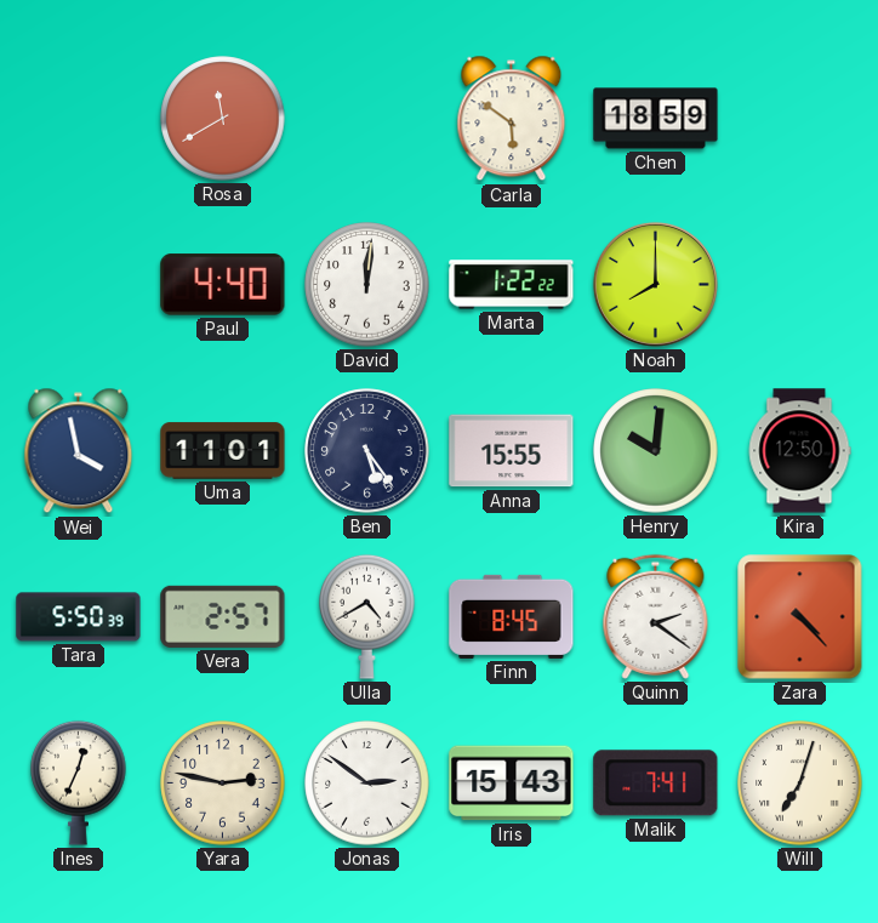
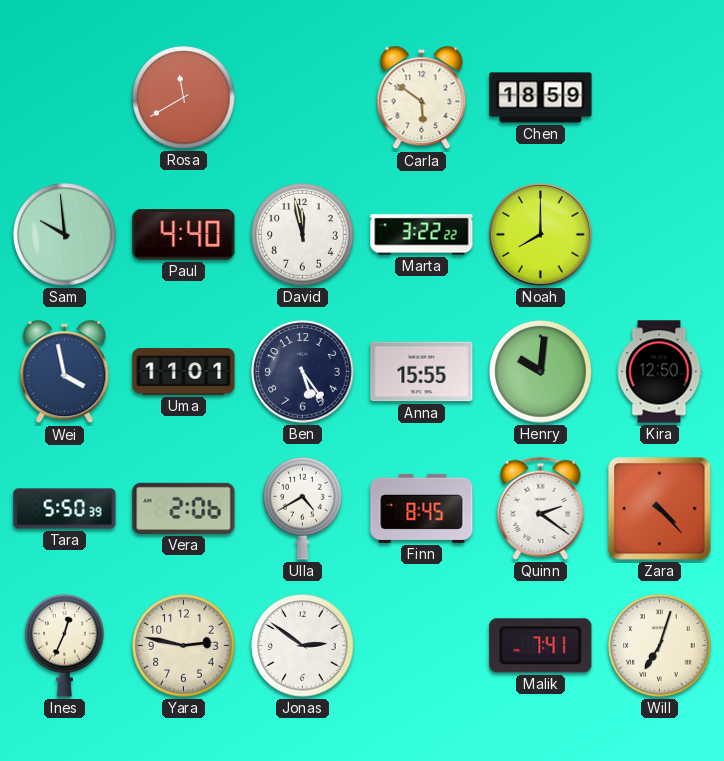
Sam: none -> 9:59 (65, 235)
David: 12:01 -> 11:58 (303, 235)
Marta: 1:22 -> 3:22 (422, 235)
Vera: 2:57 -> 2:06 (184, 508)
Iris: 15:43 -> none (512, 784)
